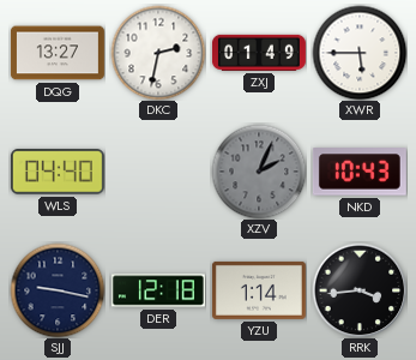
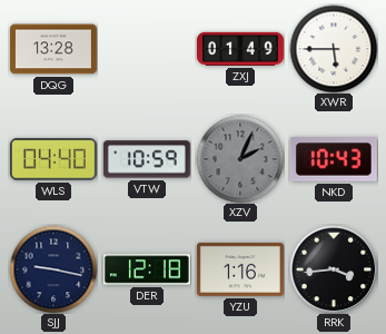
DQG: 13:27 -> 13:28 (53, 49)
DKC: 2:32 -> none (158, 53)
VTW: none -> 10:59 (147, 159)
YZU: 1:14 -> 1:16 (240, 269)
